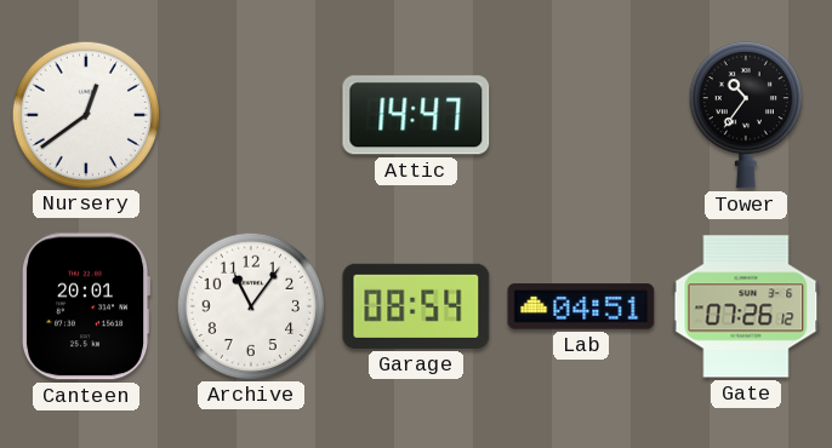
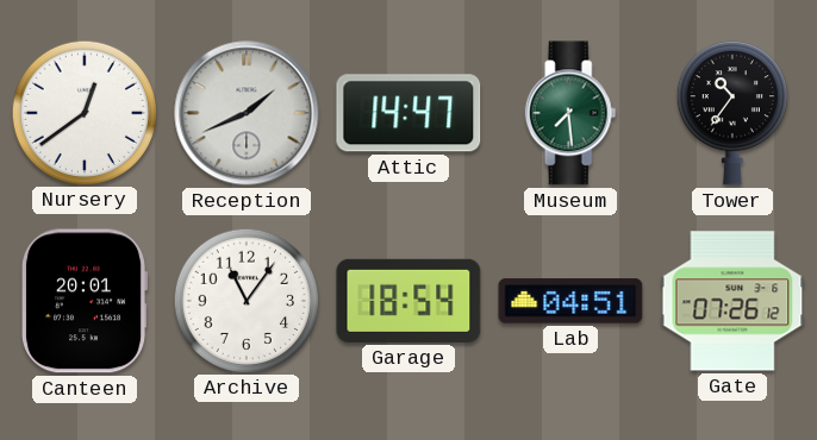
Reception: none -> 1:41 (247, 113)
Museum: none -> 7:29 (570, 113)
Garage: 08:54 -> 18:54 (408, 301)
